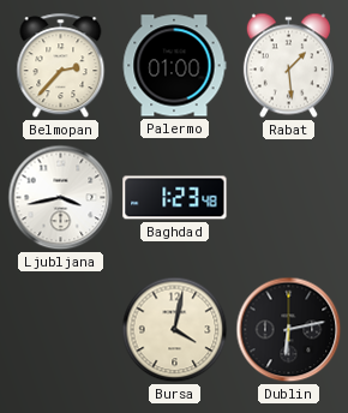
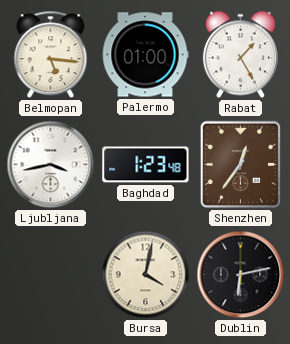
Belmopan: 2:37 -> 5:16 (51, 55)
Rabat: 1:29 -> 1:25 (240, 55)
Shenzhen: none -> 12:36 (241, 165)
